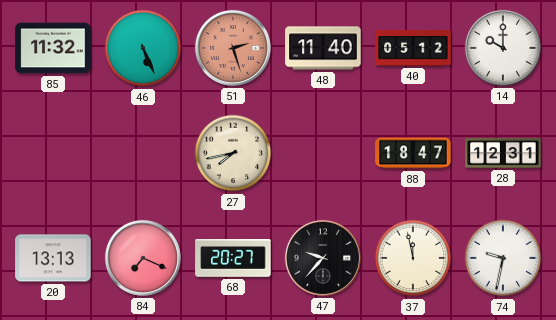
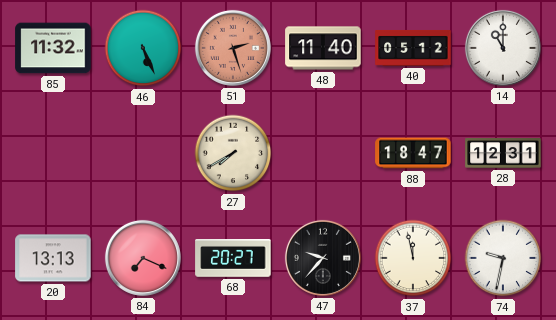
14: 10:00 -> 11:00 (503, 48)
27: 7:43 -> 7:40 (233, 153)
